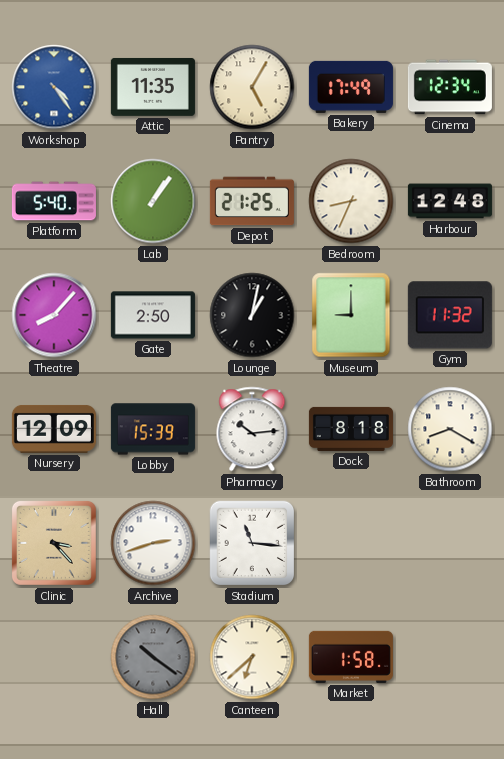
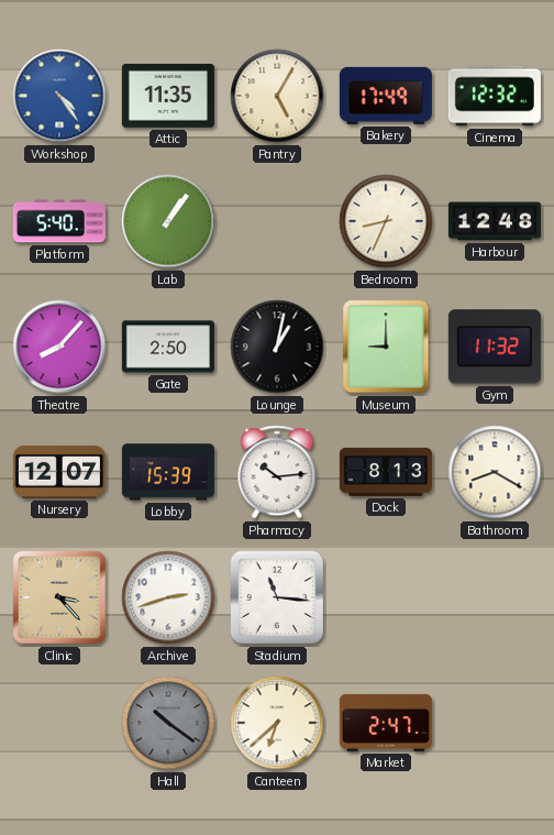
Cinema: 12:34 -> 12:32 (495, 96)
Depot: 21:25 -> none (252, 201)
Nursery: 12:09 -> 12:07 (59, 472)
Dock: 8:18 -> 8:13 (386, 472)
Market: 1:58 -> 2:47 (386, 723)
